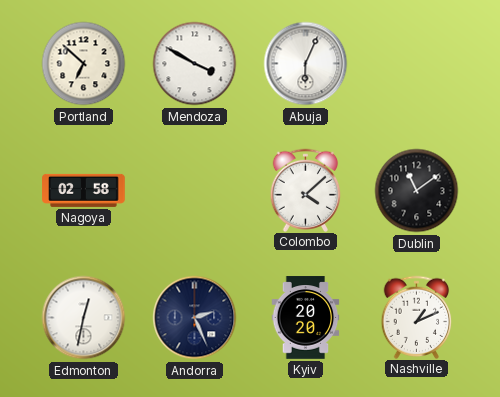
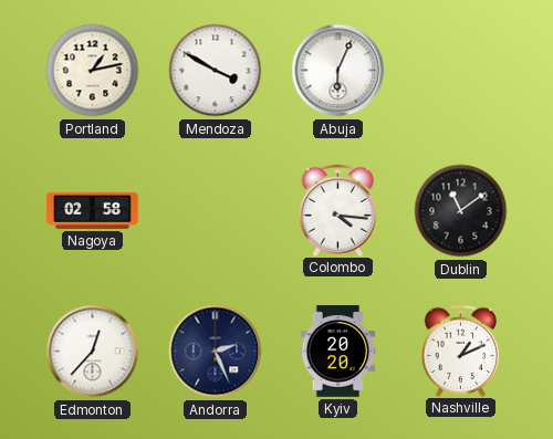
Portland: 6:52 -> 1:13 (93, 71)
Colombo: 4:08 -> 4:16 (338, 210)
Edmonton: 12:32 -> 12:37 (93, 352)
